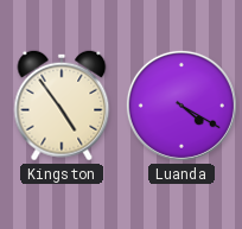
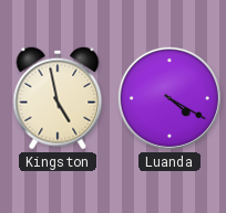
Kingston: 4:54 -> 4:58 (58, 98)
